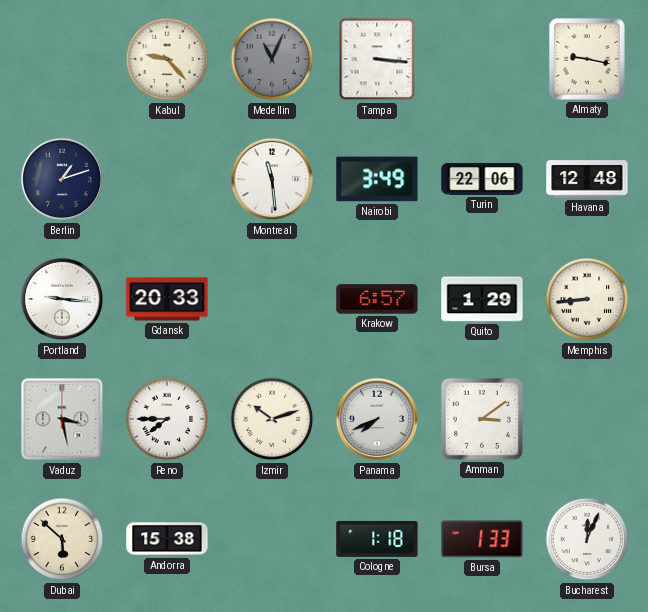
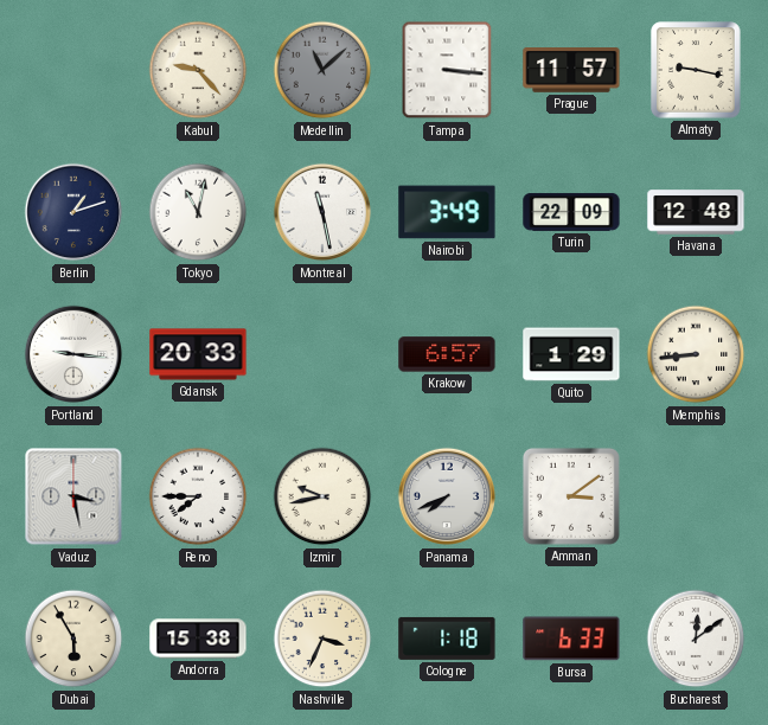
Medellin: 11:04 -> 11:08 (322, 70)
Prague: none -> 11:57 (571, 71)
Tokyo: none -> 11:02 (198, 212)
Montreal: 11:29 -> 11:28 (322, 212)
Turin: 22:06 -> 22:09 (571, 212)
Izmir: 10:12 -> 9:43 (322, 496)
Dubai: 5:52 -> 5:55 (73, 639)
Nashville: none -> 3:34 (322, 639)
Bursa: 1:33 -> 6:33 (571, 639)
Bucharest: 12:04 -> 12:09 (696, 639)
